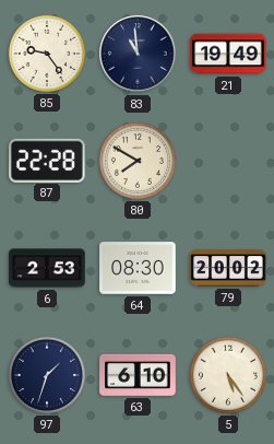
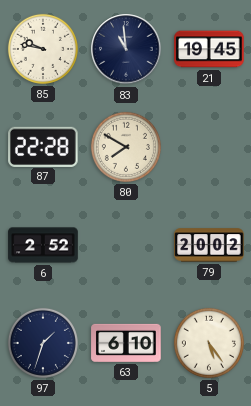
85: 9:24 -> 9:47 (43, 49)
21: 19:49 -> 19:45 (209, 49)
6: 2:53 -> 2:52 (43, 245)
64: 08:30 -> none (138, 268)
